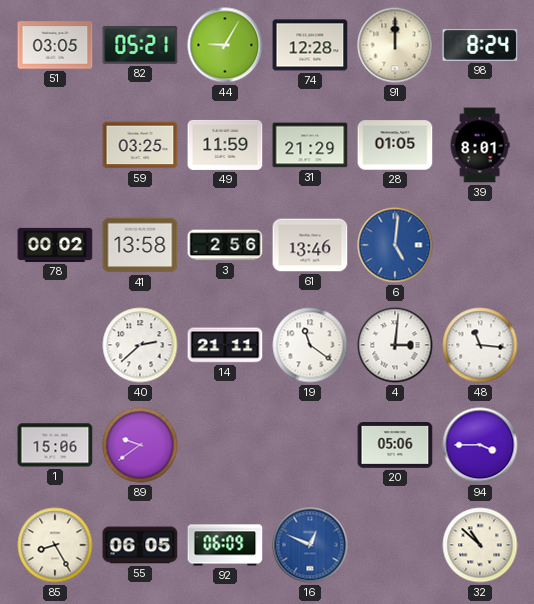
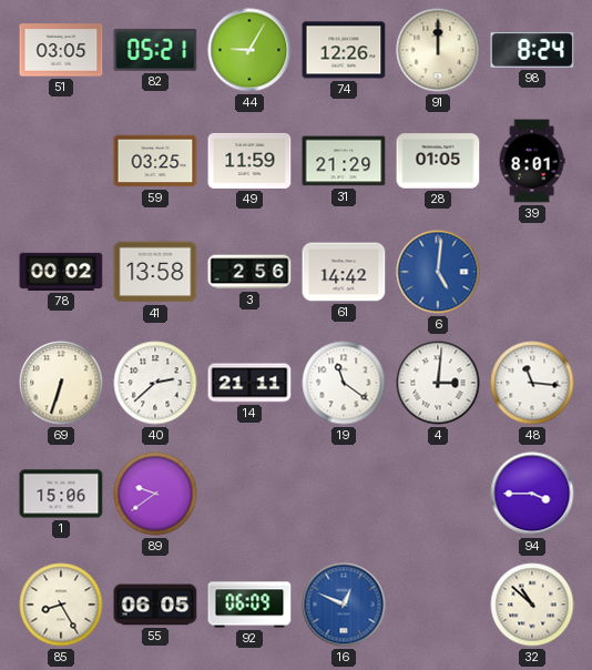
74: 12:28 -> 12:26 (344, 50)
61: 13:46 -> 14:42 (344, 272)
69: none -> 6:33 (61, 383)
20: 05:06 -> none (395, 446)
